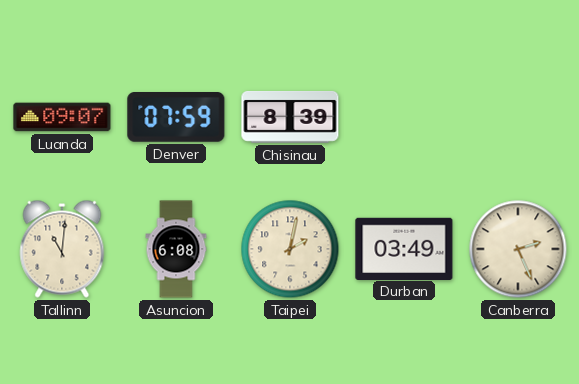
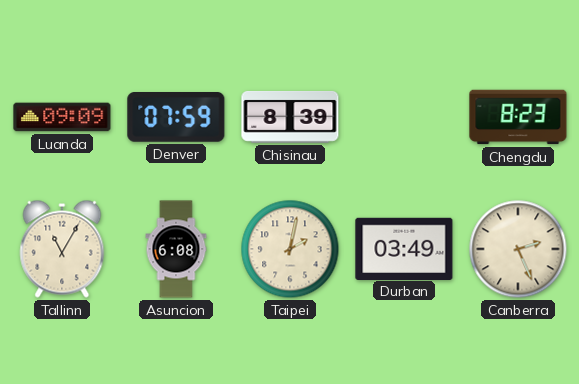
Luanda: 09:07 -> 09:09 (62, 117)
Chengdu: none -> 8:23 (518, 117)
Tallinn: 11:01 -> 11:05 (62, 249)
